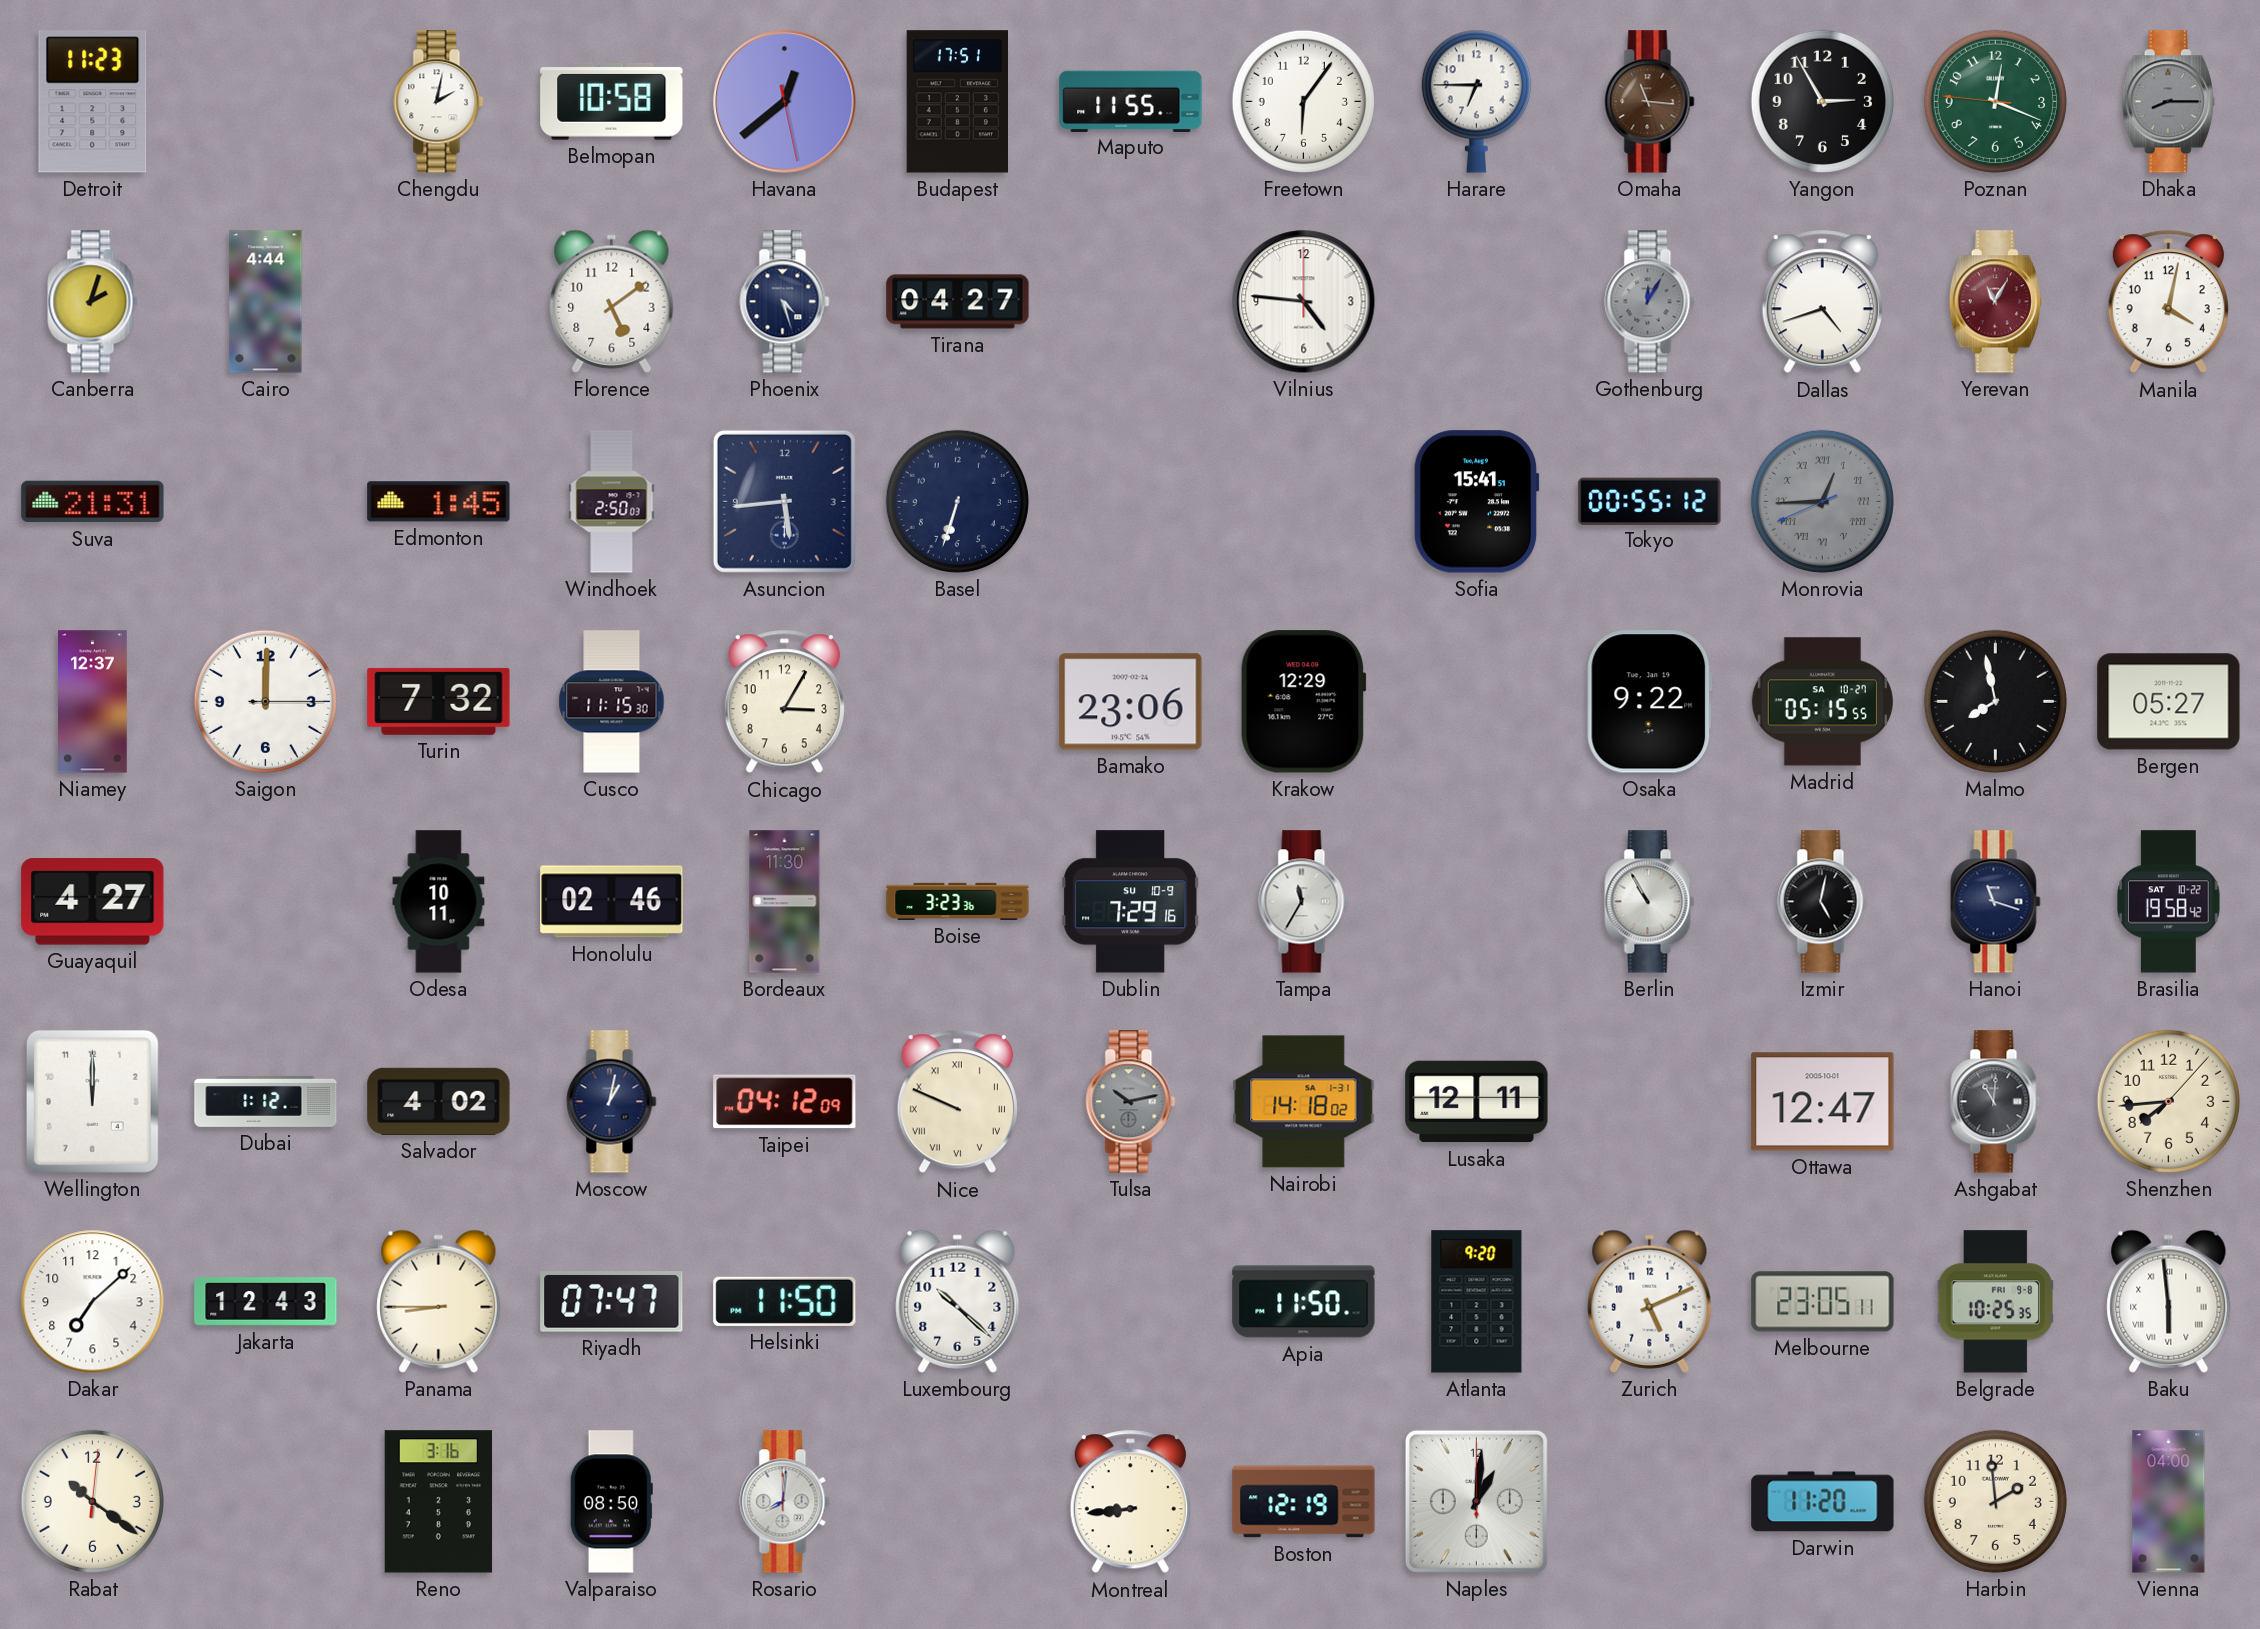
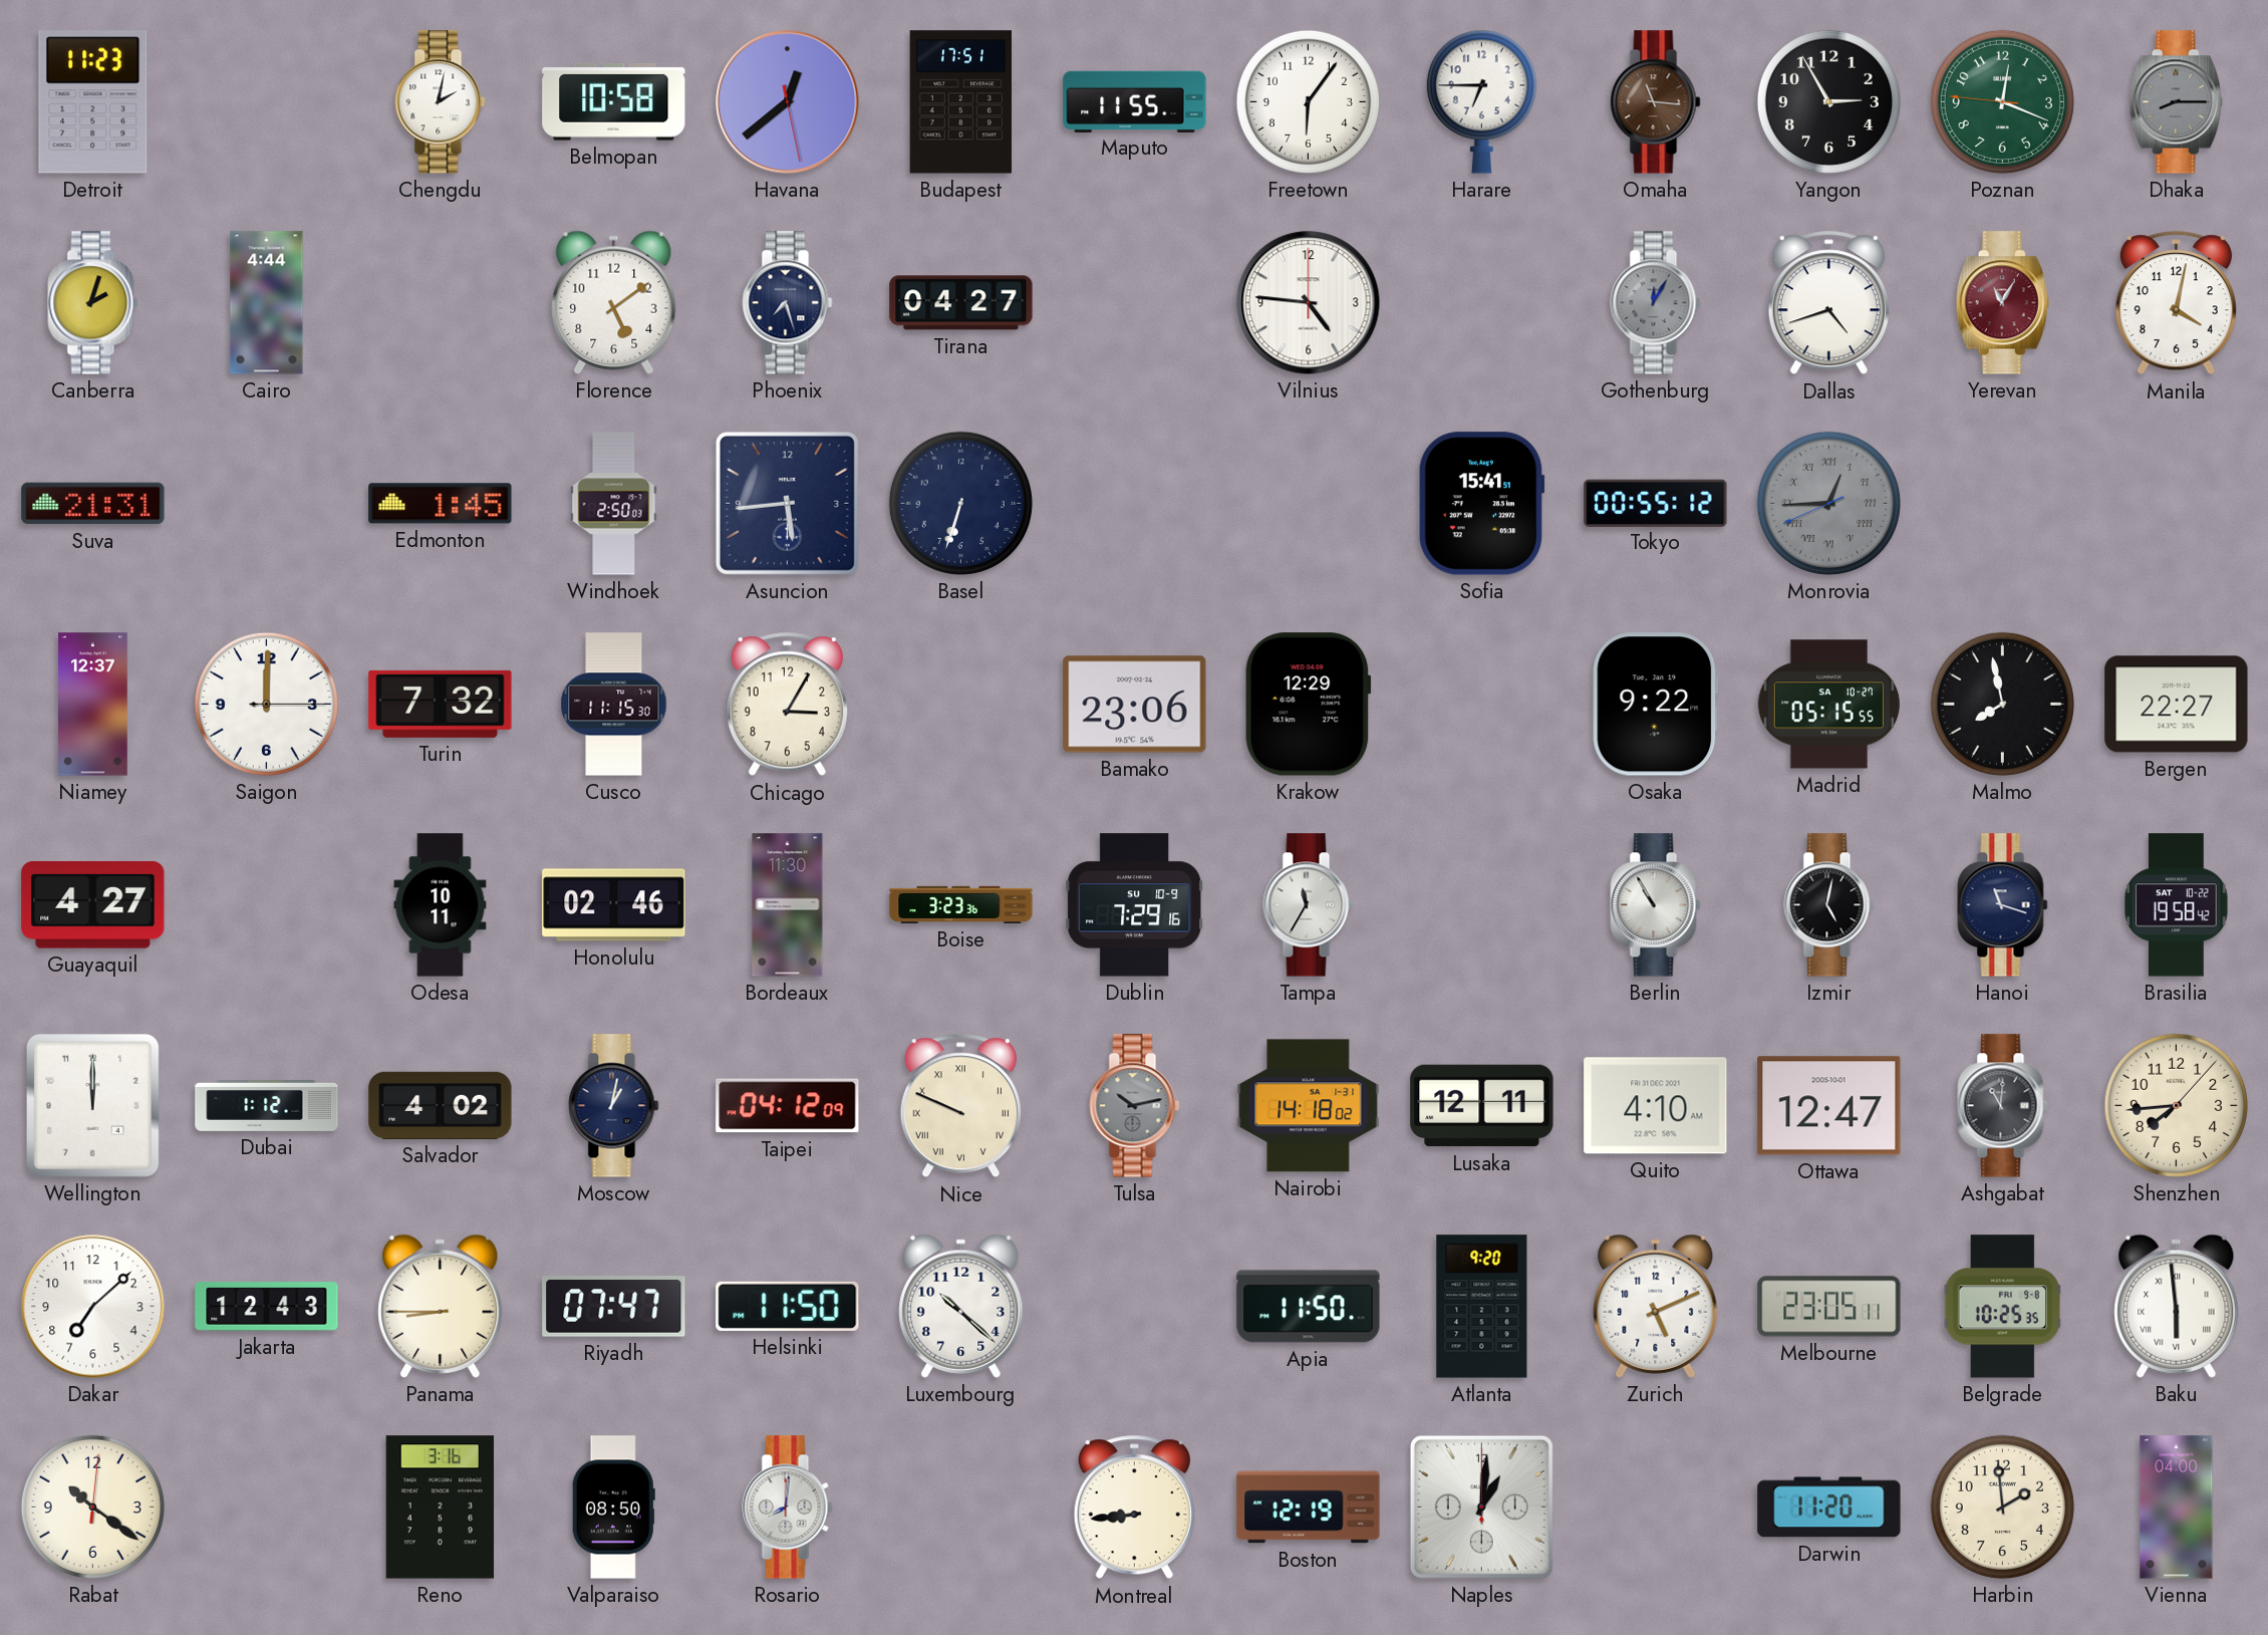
Phoenix: 4:27 -> 7:27 (788, 303)
Bergen: 05:27 -> 22:27 (2177, 705)
Quito: none -> 4:10 (1656, 1106)
